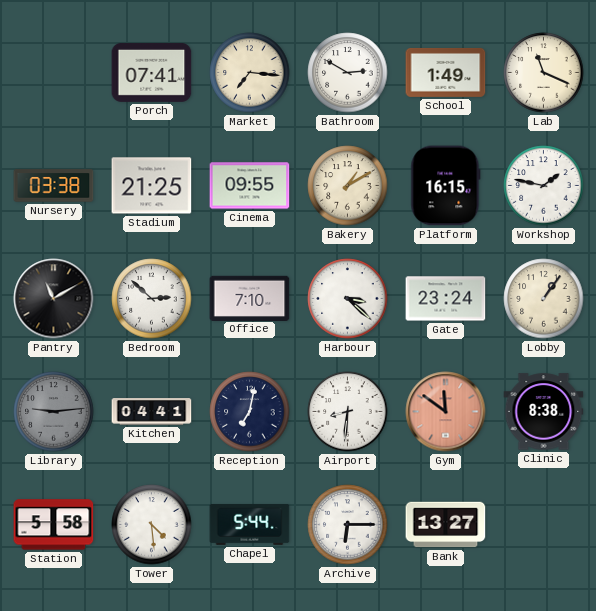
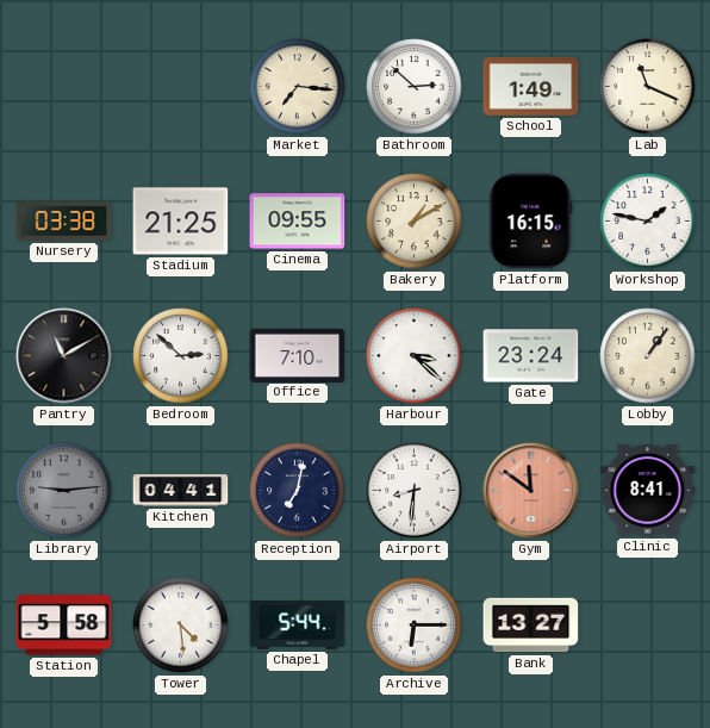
Porch: 07:41 -> none (152, 72)
Bathroom: 2:50 -> 2:52 (415, 87)
Clinic: 8:38 -> 8:41 (648, 491)
